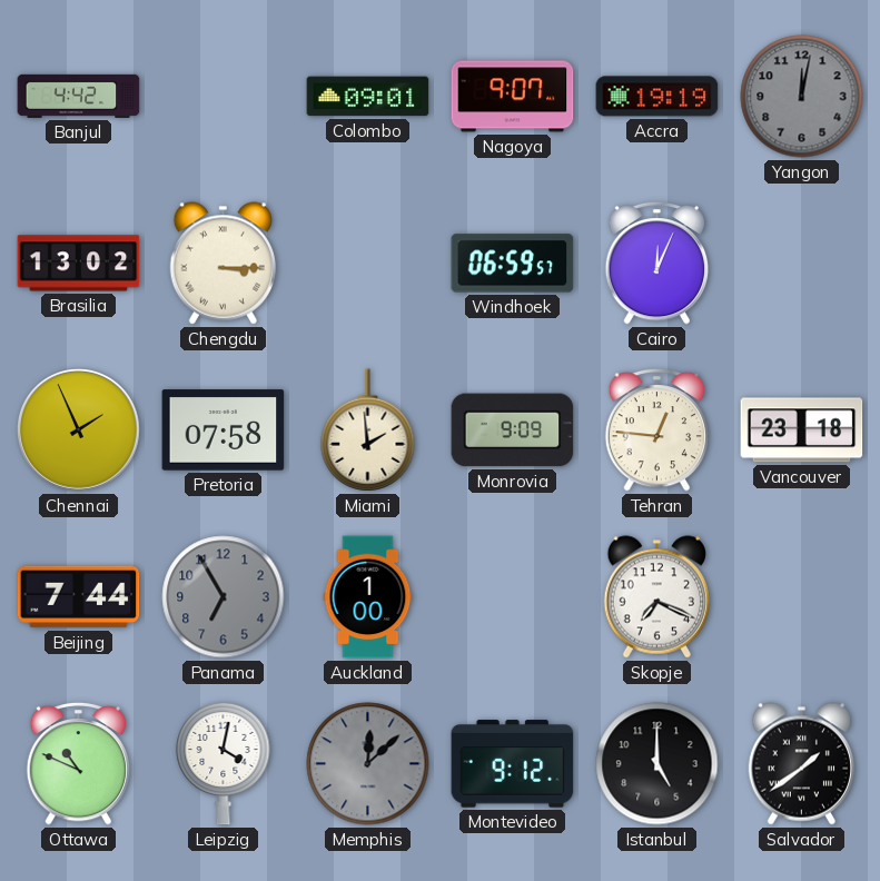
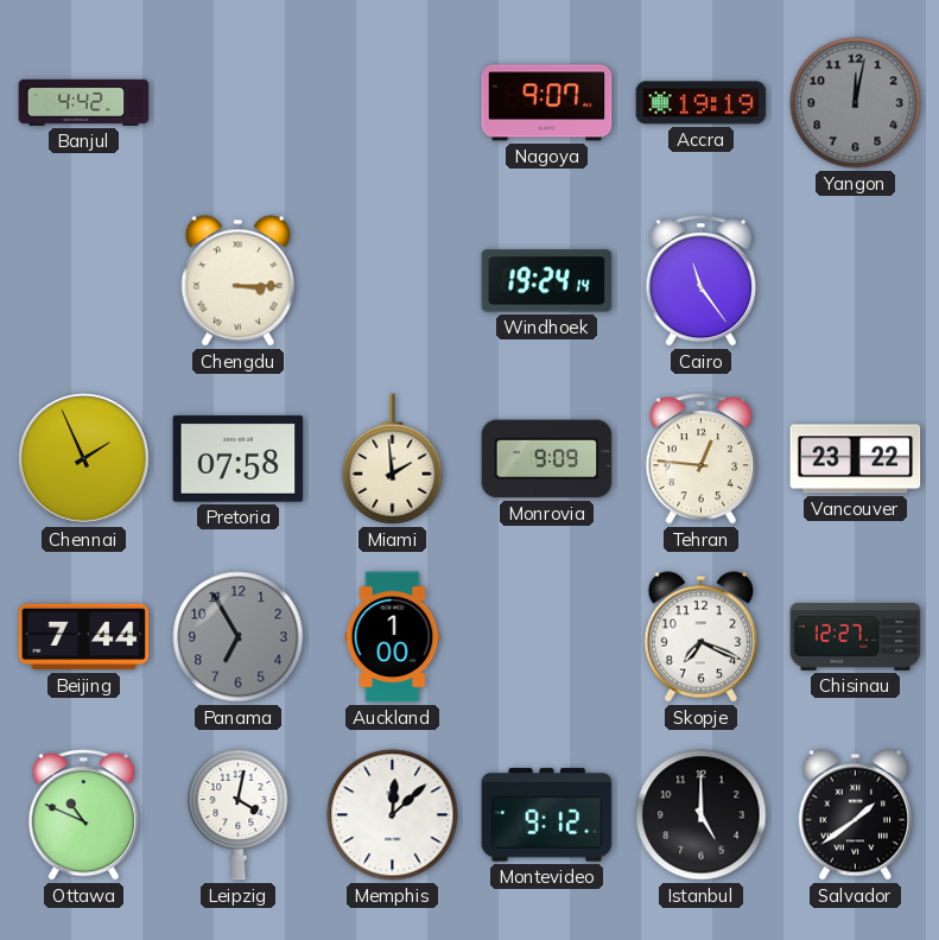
Colombo: 09:01 -> none (368, 97)
Brasilia: 13:02 -> none (79, 264)
Windhoek: 06:59 -> 19:24 (547, 281)
Cairo: 12:04 -> 11:24 (702, 280)
Vancouver: 23:18 -> 23:22 (856, 459)
Chisinau: none -> 12:27 (856, 636)
Memphis dial: grey -> white (393, 815)
